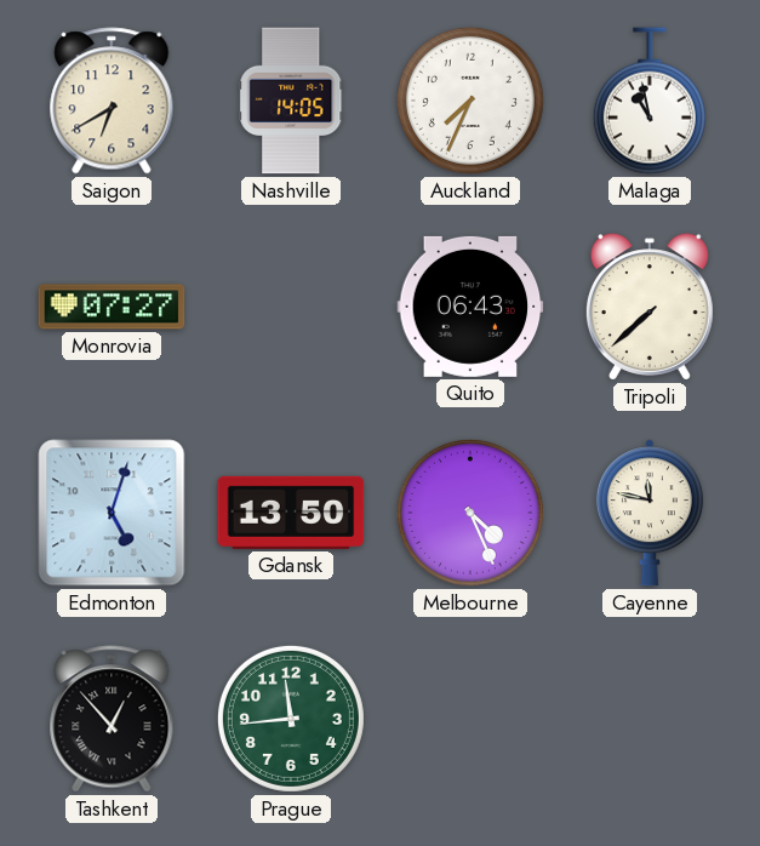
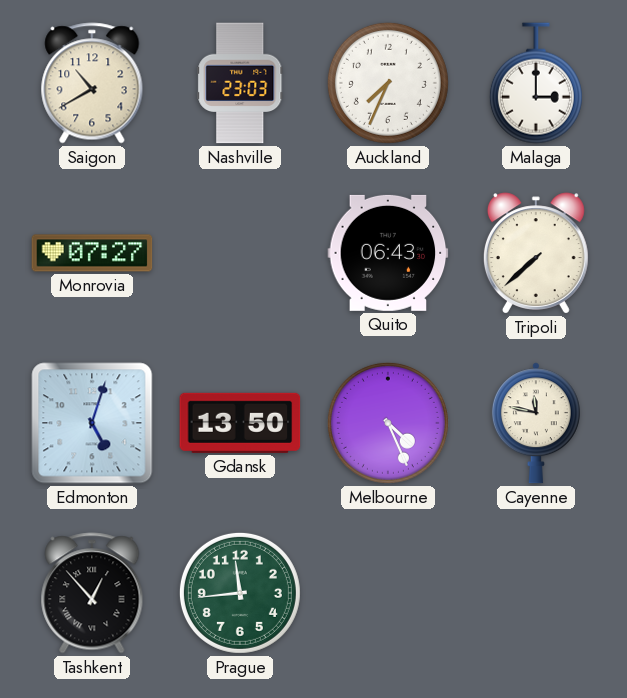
Saigon: 6:40 -> 10:40 (92, 83)
Nashville: 14:05 -> 23:03 (240, 83)
Malaga: 10:58 -> 3:00 (536, 83)
